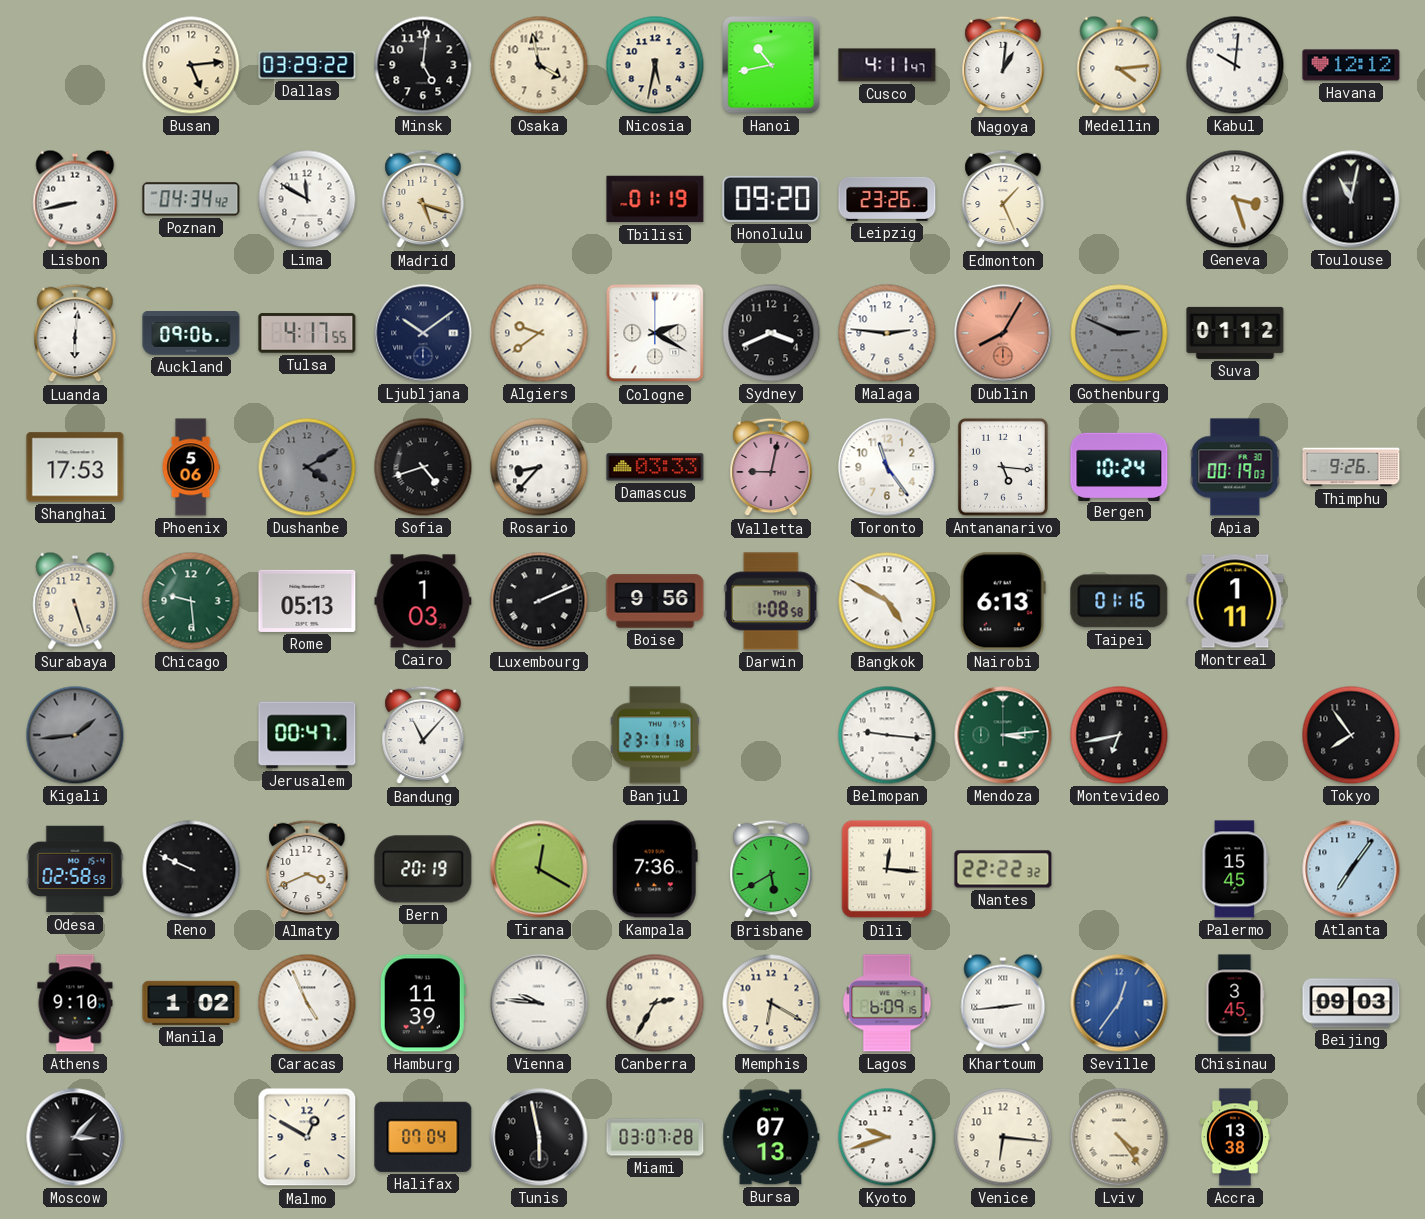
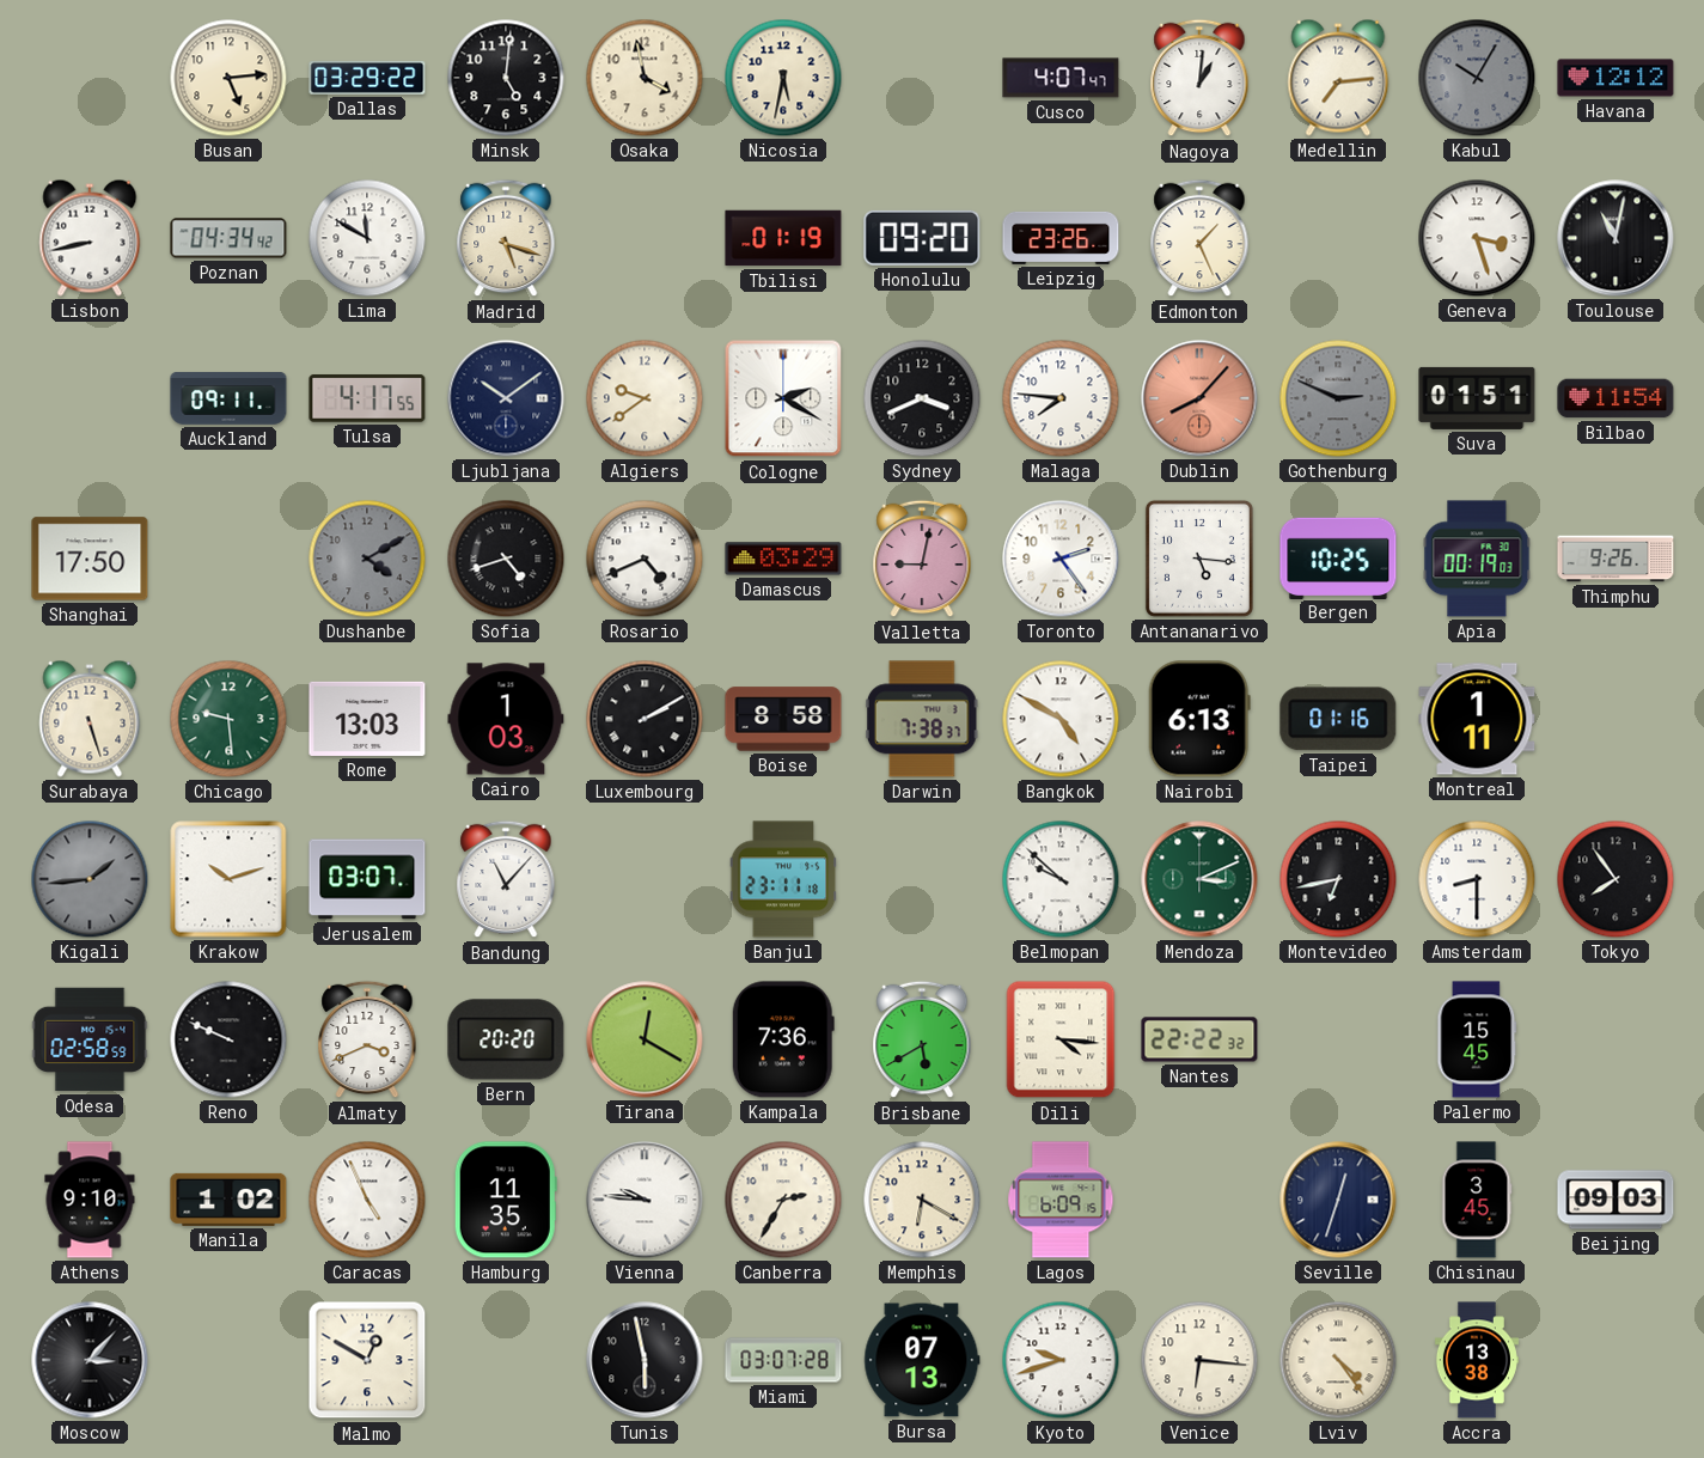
Hanoi: 10:43 -> none (771, 65)
Cusco: 4:11 -> 4:07 (1061, 78)
Medellin: 4:14 -> 7:14 (1338, 78)
Kabul: 10:01 -> 10:05 (1477, 78)
Kabul dial: white -> grey (1477, 78)
Luanda: 6:01 -> none (75, 333)
Auckland: 09:06 -> 09:11 (228, 398)
Malaga: 2:46 -> 7:46 (1061, 398)
Dublin: 8:05 -> 8:07 (1199, 398)
Suva: 01:12 -> 01:51 (1477, 398)
Bilbao: none -> 11:54 (1616, 398)
Shanghai: 17:53 -> 17:50 (90, 559)
Phoenix: 5:06 -> none (191, 467)
Rosario: 8:37 -> 4:41 (645, 559)
Damascus: 03:33 -> 03:29 (783, 559)
Toronto: 11:24 -> 2:24 (1061, 559)
Bergen: 10:24 -> 10:25 (1338, 557)
Rome: 05:13 -> 13:03 (367, 719)
Luxembourg: 2:11 -> 2:10 (645, 719)
Boise: 9:56 -> 8:58 (783, 719)
Darwin: 1:08 -> 7:38 (922, 719)
Krakow: none -> 10:12 (228, 879)
Jerusalem: 00:47 -> 03:07 (367, 879)
Belmopan: 9:16 -> 9:52 (1061, 879)
Mendoza: 3:14 -> 3:11 (1199, 879)
Amsterdam: none -> 8:30 (1477, 879)
Bern: 20:19 -> 20:20 (506, 1039)
Dili: 12:16 -> 4:16 (1061, 1039)
Atlanta: 7:06 -> none (1351, 869)
Hamburg: 11:39 -> 11:35 (506, 1200)
Khartoum: 2:44 -> none (1003, 1003)
Seville: 12:36 -> 12:33 (1338, 1200)
Seville dial: blue -> navy (1338, 1200)
Halifax: 07:04 -> none (423, 1137)
